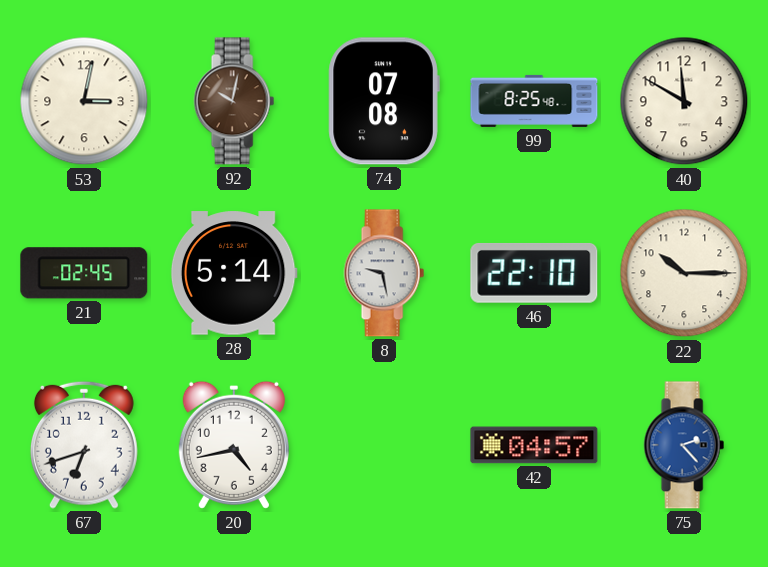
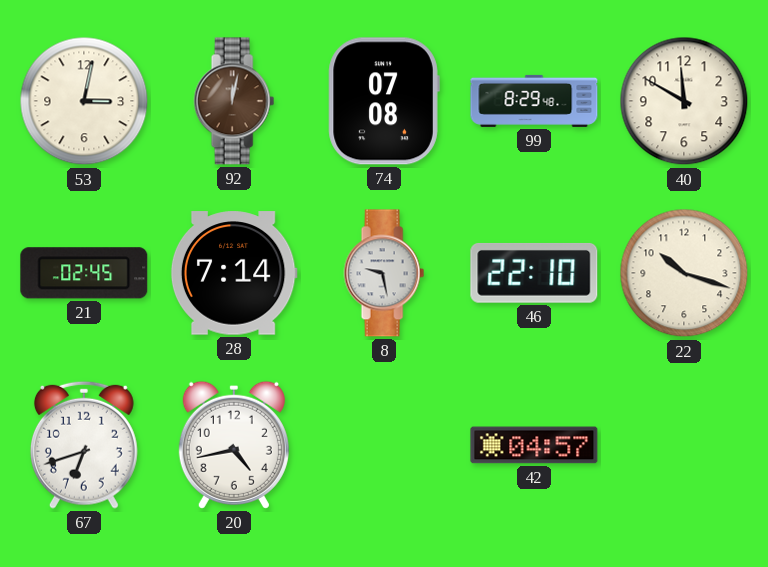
92: 10:02 -> 12:02 (234, 101)
99: 8:25 -> 8:29 (534, 101)
28: 5:14 -> 7:14 (234, 273)
22: 10:15 -> 10:18 (684, 273)
75: 2:23 -> none (684, 445)
